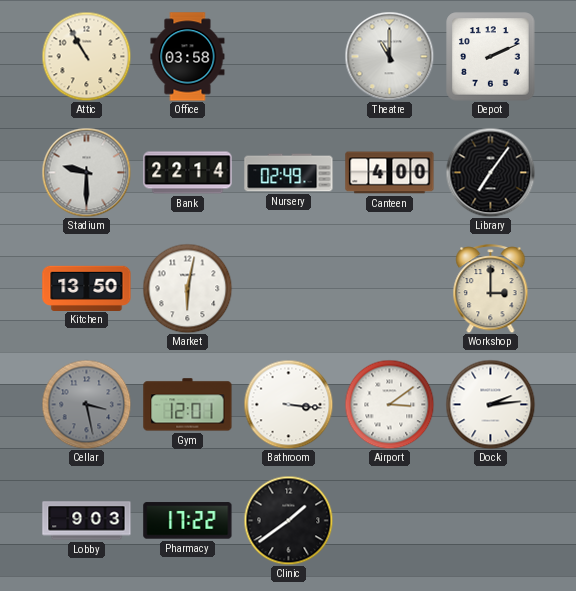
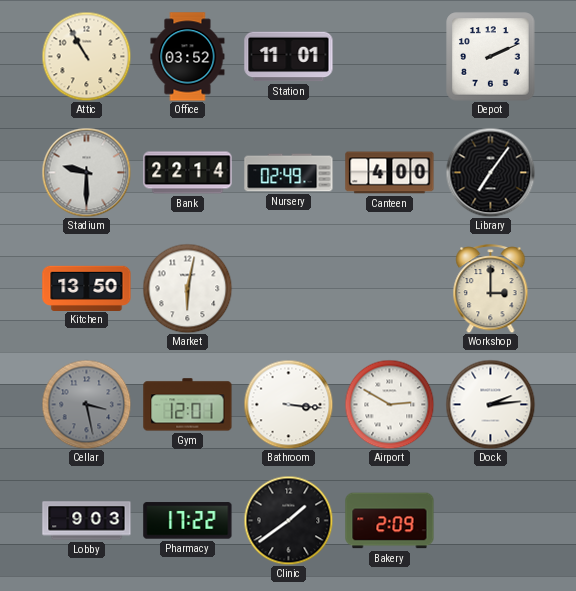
Office: 03:58 -> 03:52 (188, 57)
Station: none -> 11:01 (289, 57)
Theatre: 11:00 -> none (389, 56)
Airport: 3:09 -> 2:50 (389, 404)
Bakery: none -> 2:09 (390, 521)
